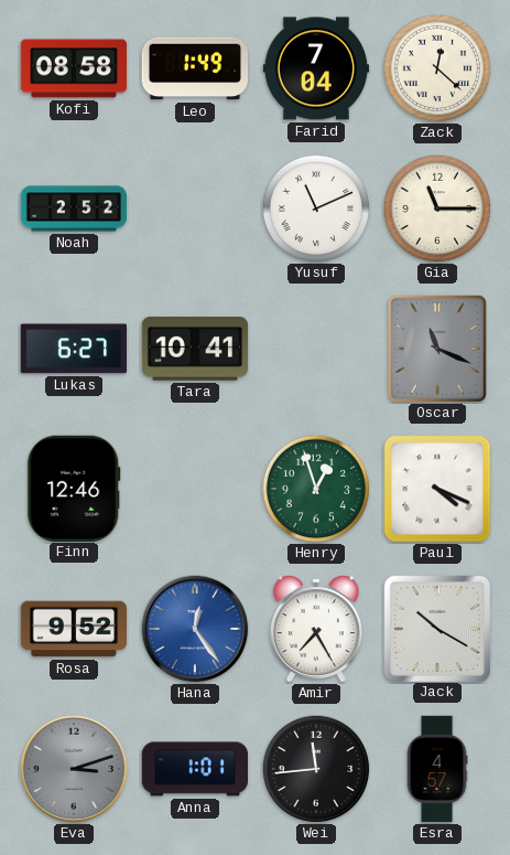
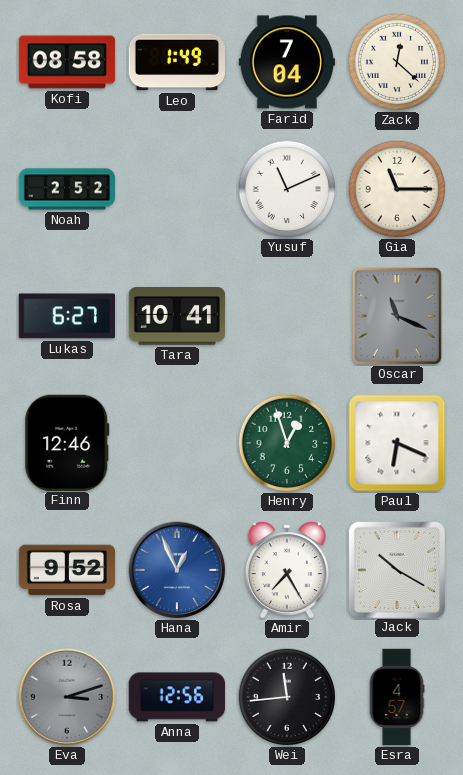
Paul: 4:19 -> 6:19 (397, 443)
Hana: 12:24 -> 12:56 (177, 570)
Anna: 1:01 -> 12:56 (176, 697)
